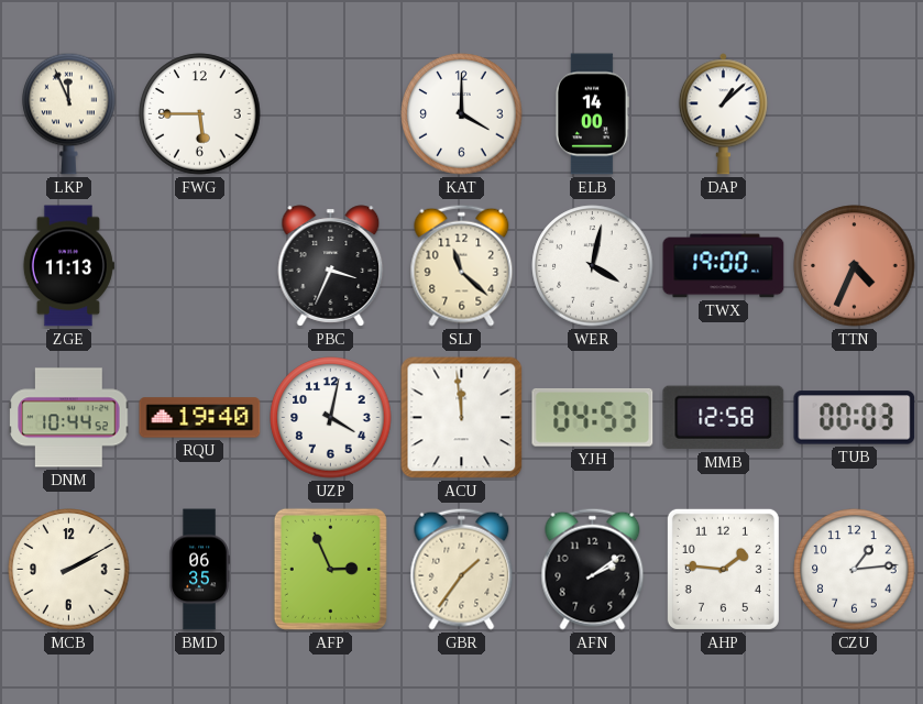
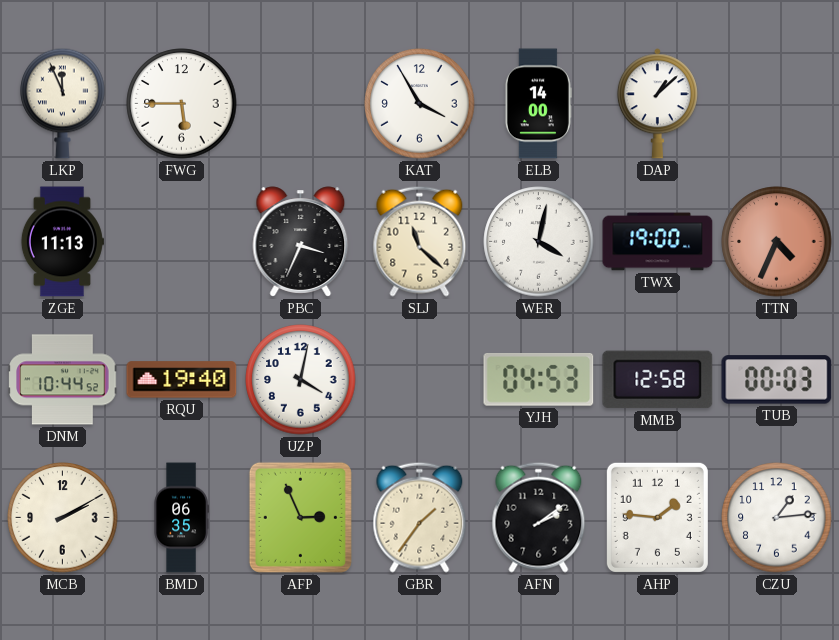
KAT: 4:00 -> 3:55 (420, 104)
ACU: 11:59 -> none (462, 418)
